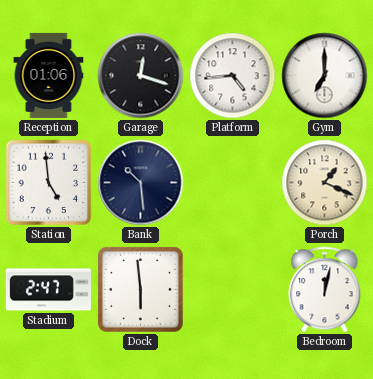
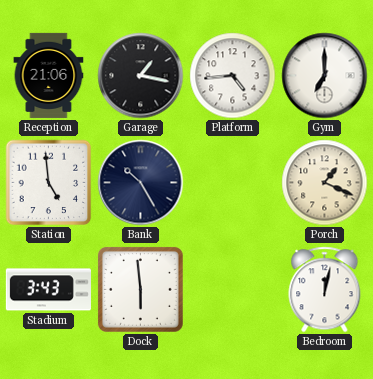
Reception: 01:06 -> 21:06 (49, 75)
Garage: 12:18 -> 1:17 (141, 76)
Bank: 10:29 -> 10:25 (141, 183)
Stadium: 2:47 -> 3:43 (48, 290)
